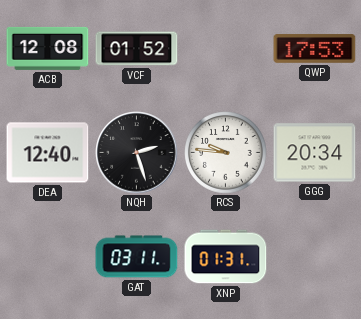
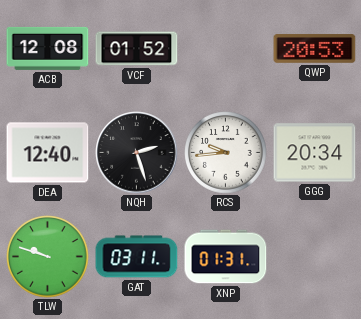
QWP: 17:53 -> 20:53 (315, 49)
RCS: 9:46 -> 9:44 (226, 153)
TLW: none -> 9:48 (48, 257)
